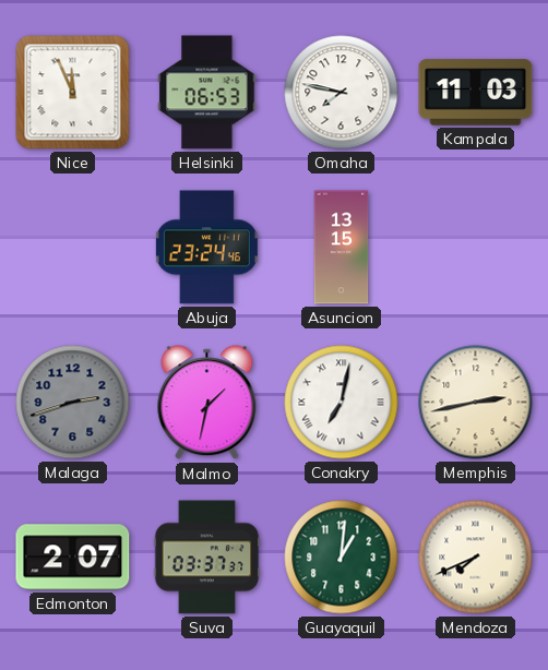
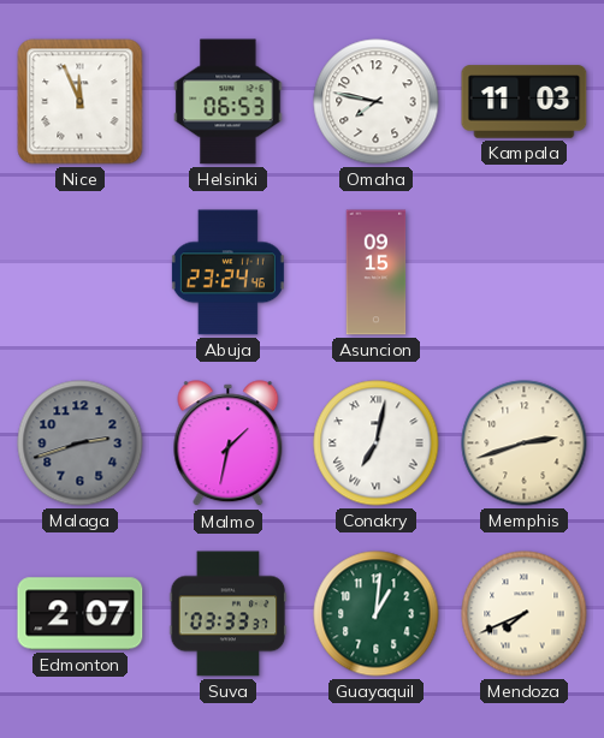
Asuncion: 13:15 -> 09:15 (377, 273)
Memphis: 2:43 -> 2:42 (525, 444)
Suva: 03:37 -> 03:33 (229, 614)
